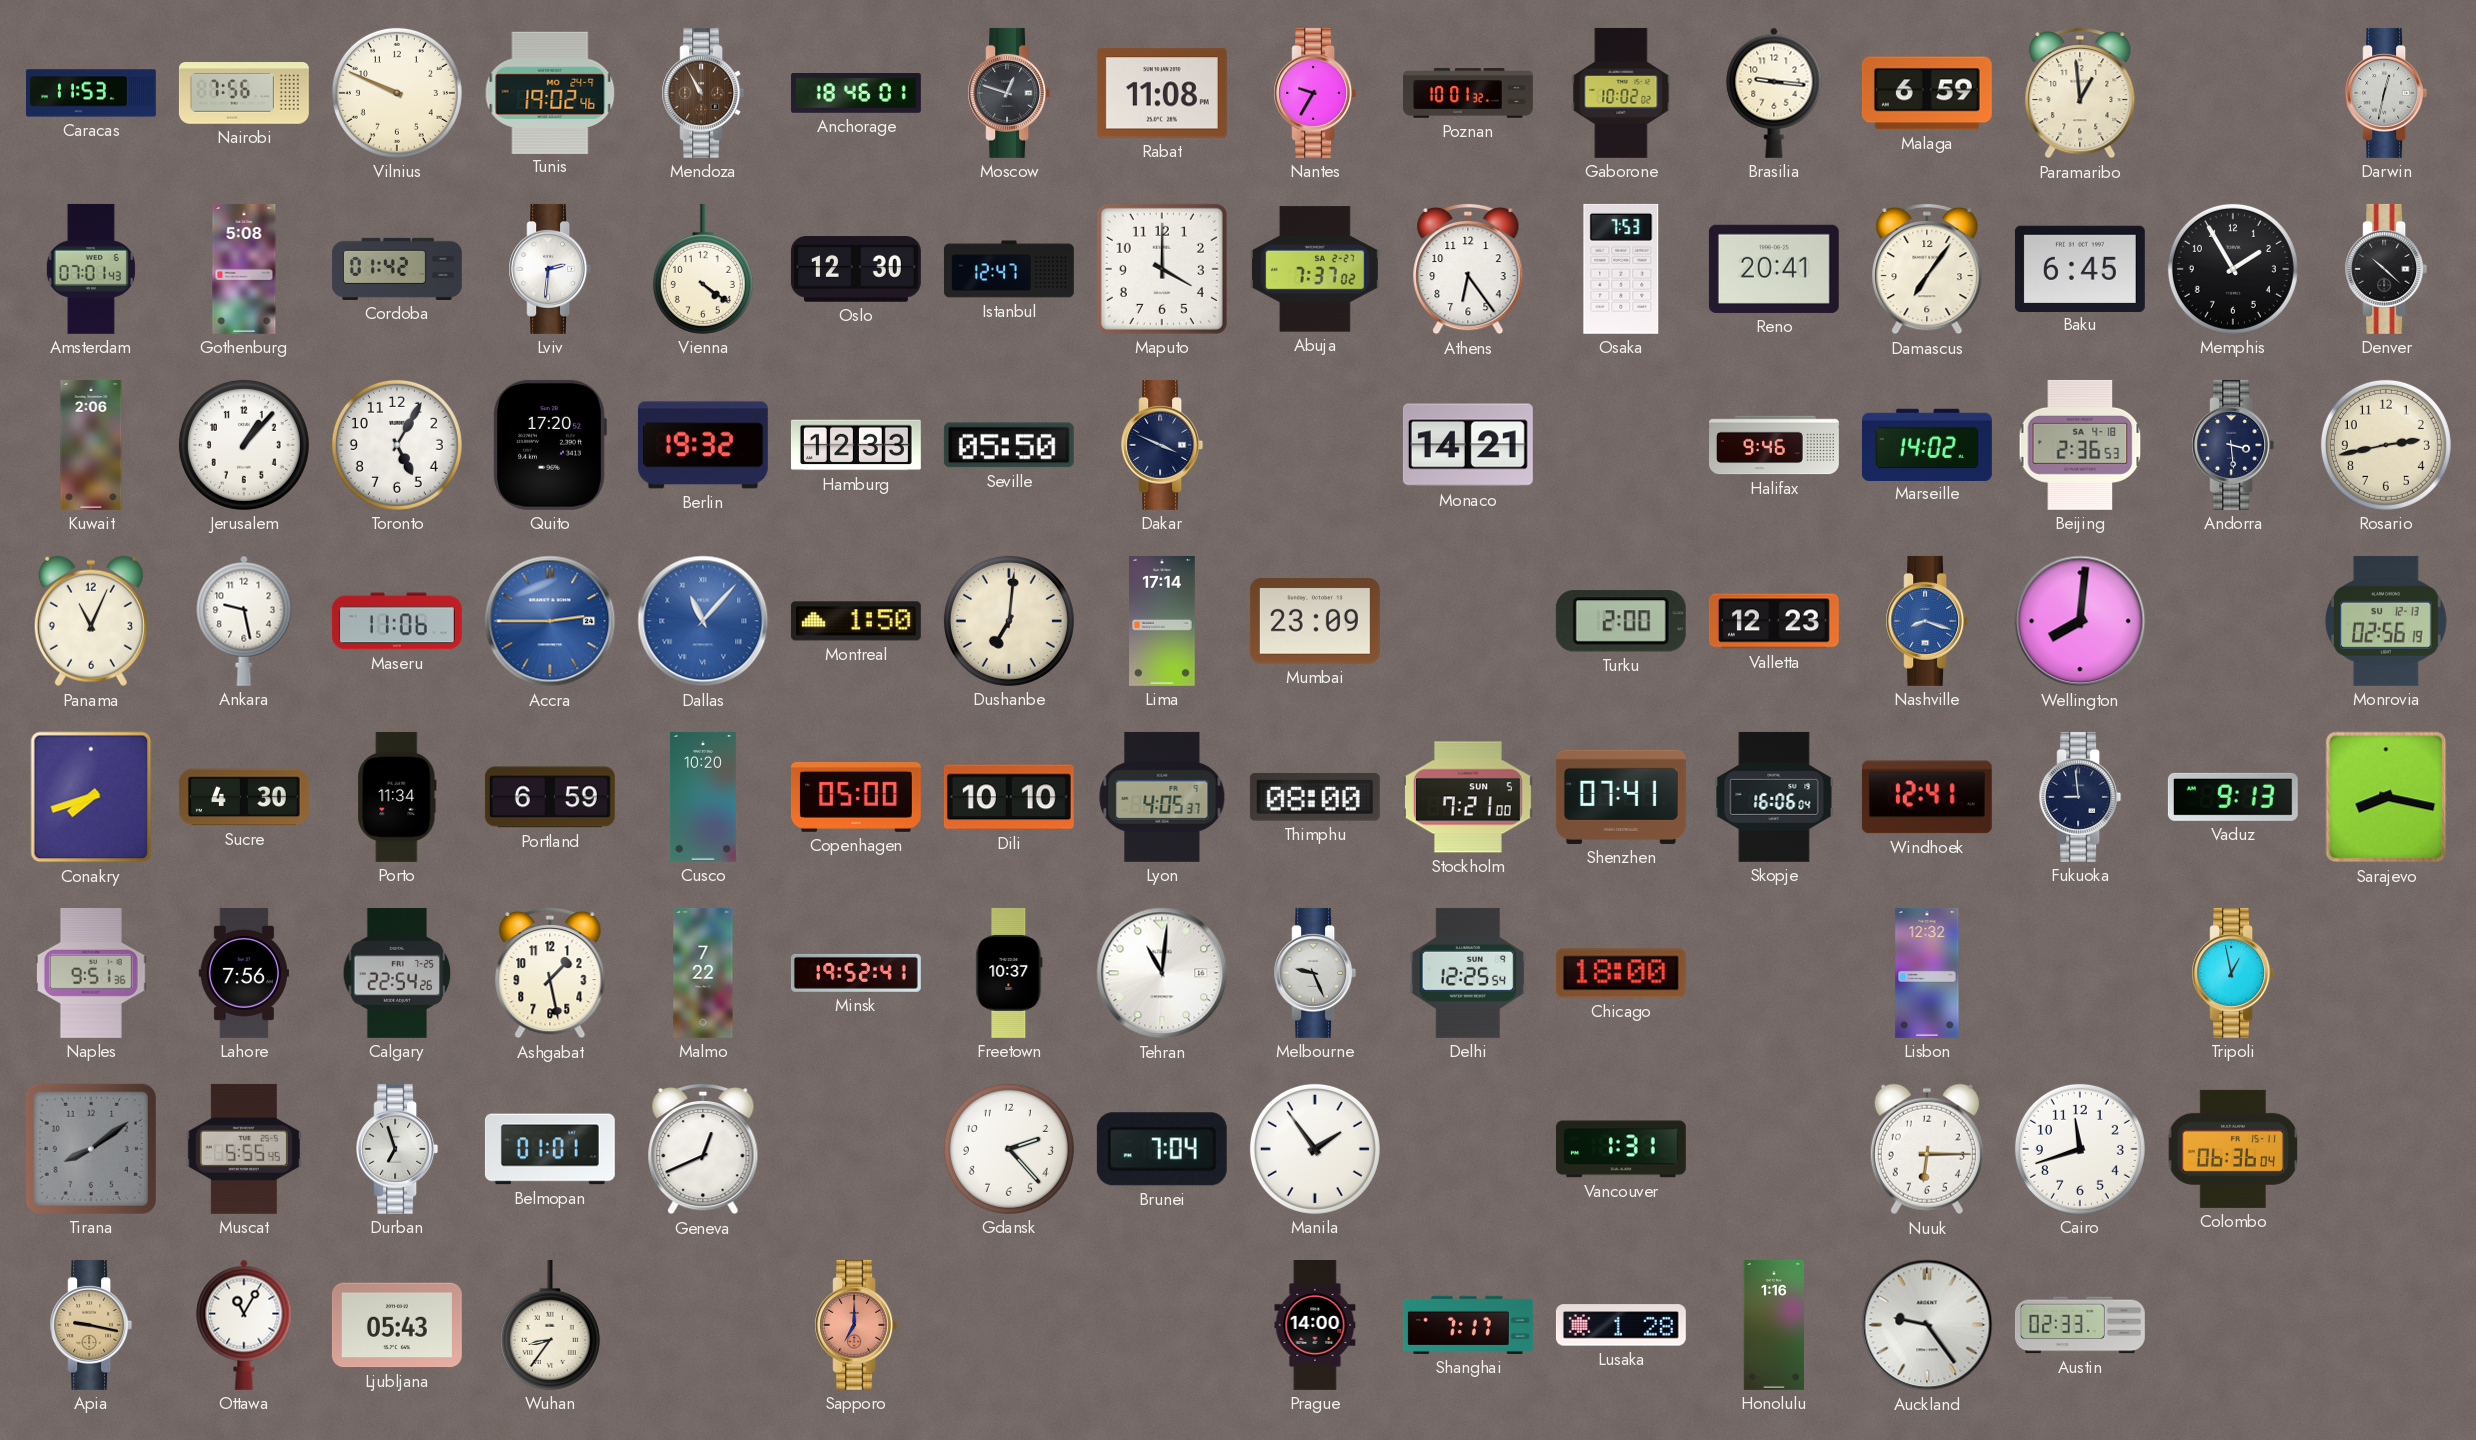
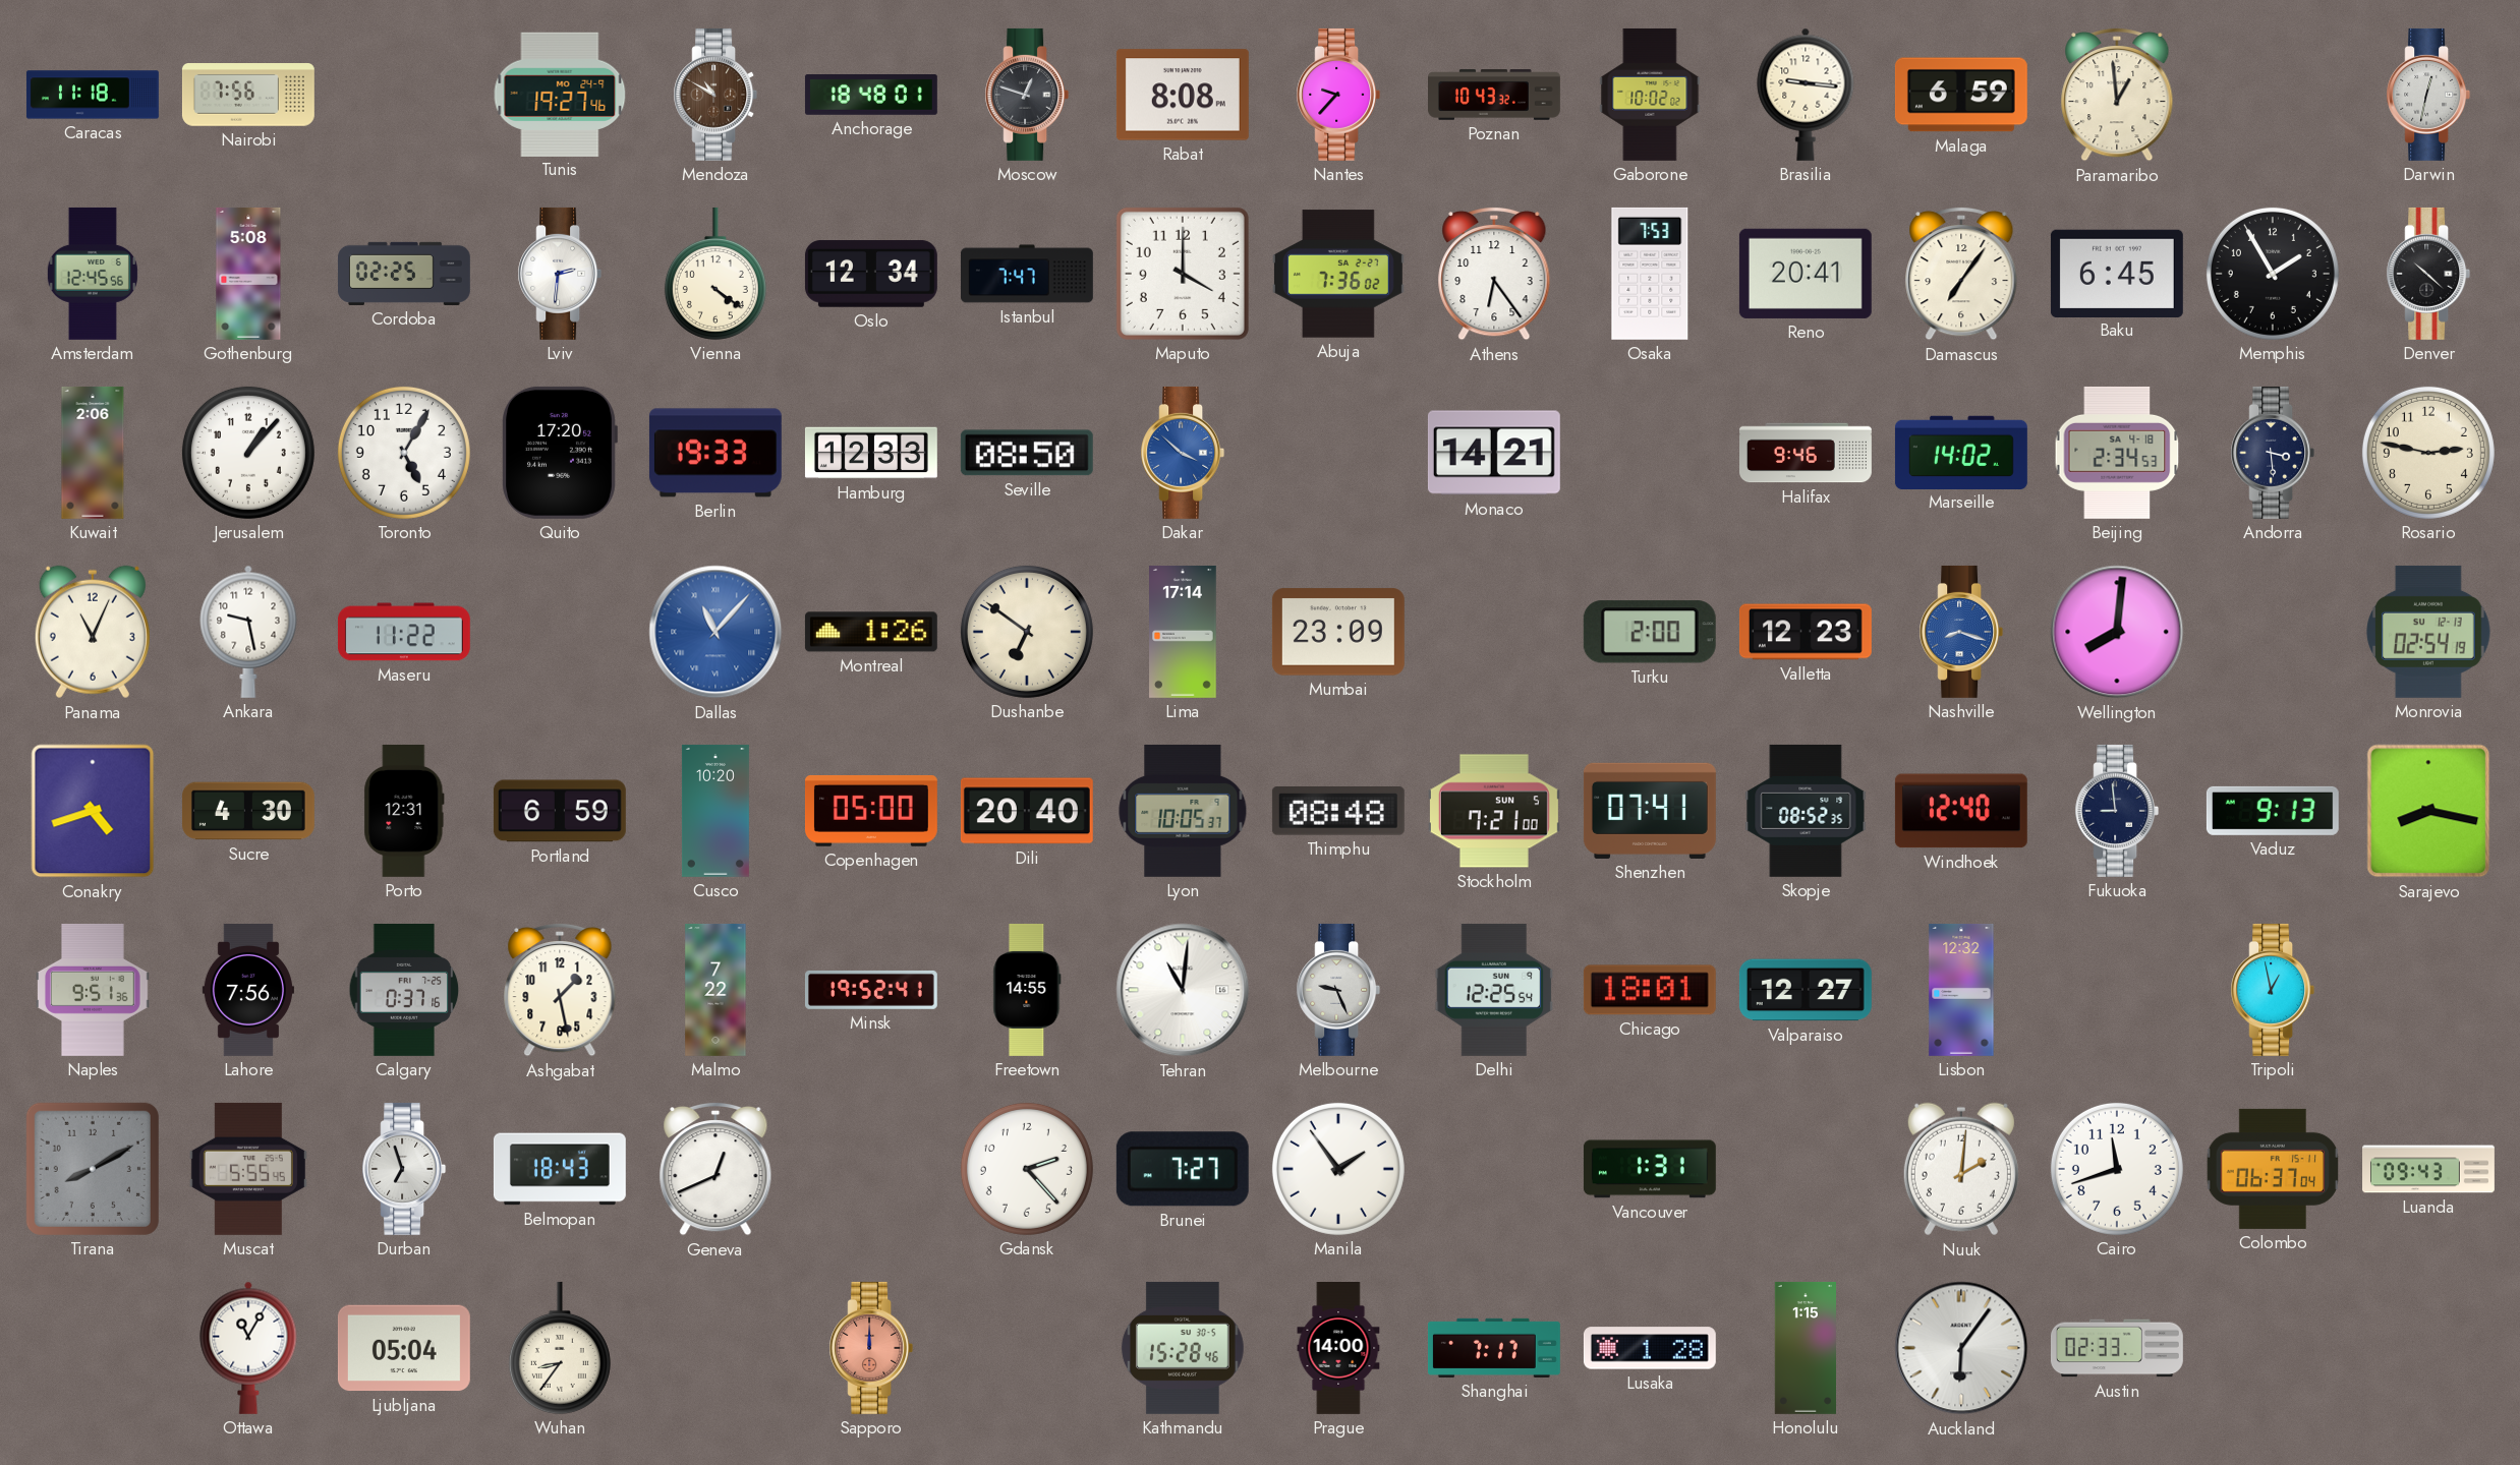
Caracas: 11:53 -> 11:18 (93, 95)
Vilnius: 9:49 -> none (397, 93)
Tunis: 19:02 -> 19:27 (560, 94)
Mendoza: 10:55 -> 10:50 (715, 95)
Anchorage: 18:46 -> 18:48 (871, 96)
Rabat: 11:08 -> 8:08 (1183, 95)
Nantes: 9:35 -> 9:37 (1338, 95)
Poznan: 10:01 -> 10:43 (1495, 95)
Amsterdam: 07:01 -> 12:45 (93, 274)
Cordoba: 01:42 -> 02:25 (404, 274)
Oslo: 12:30 -> 12:34 (871, 274)
Istanbul: 12:47 -> 7:47 (1027, 274)
Abuja: 7:37 -> 7:36 (1338, 274)
Berlin: 19:32 -> 19:33 (715, 453)
Seville: 05:50 -> 08:50 (1027, 453)
Dakar: 3:49 -> 3:52 (1183, 453)
Dakar dial: navy -> blue (1183, 453)
Beijing: 2:36 -> 2:34 (2117, 453)
Rosario: 2:43 -> 2:47 (2428, 453)
Maseru: 11:06 -> 11:22 (404, 632)
Accra: 2:45 -> none (550, 621)
Montreal: 1:50 -> 1:26 (871, 632)
Dushanbe: 7:01 -> 6:51 (1027, 632)
Monrovia: 02:56 -> 02:54 (2428, 632)
Conakry: 7:42 -> 4:42 (93, 811)
Porto: 11:34 -> 12:31 (404, 811)
Dili: 10:10 -> 20:40 (1027, 811)
Lyon: 4:05 -> 10:05 (1183, 811)
Thimphu: 08:00 -> 08:48 (1338, 812)
Skopje: 16:06 -> 08:52 (1806, 811)
Windhoek: 12:41 -> 12:40 (1961, 811)
Calgary: 22:54 -> 0:37 (404, 990)
Freetown: 10:37 -> 14:55 (1027, 990)
Chicago: 18:00 -> 18:01 (1650, 990)
Valparaiso: none -> 12:27 (1806, 990)
Tirana: 8:09 -> 8:10 (93, 1169)
Belmopan: 01:01 -> 18:43 (560, 1169)
Brunei: 7:04 -> 7:27 (1183, 1169)
Nuuk: 6:15 -> 2:01 (1961, 1169)
Colombo: 06:36 -> 06:37 (2272, 1169)
Luanda: none -> 09:43 (2429, 1169)
Apia: 9:17 -> none (91, 1325)
Ljubljana: 05:43 -> 05:04 (404, 1348)
Sapporo: 7:00 -> 12:00 (871, 1348)
Kathmandu: none -> 15:28 (1183, 1348)
Honolulu: 1:16 -> 1:15 (1805, 1348)
Auckland: 9:24 -> 6:06 (1961, 1348)
